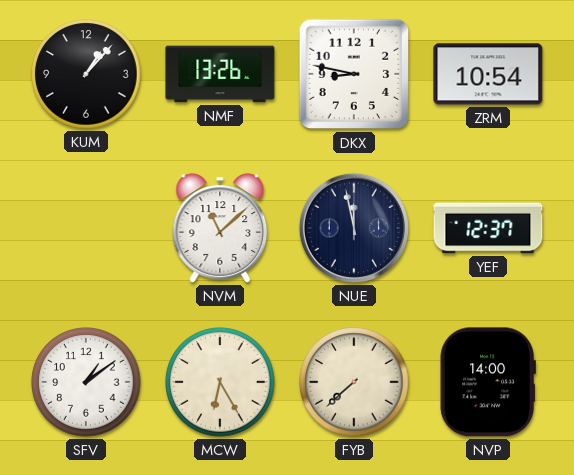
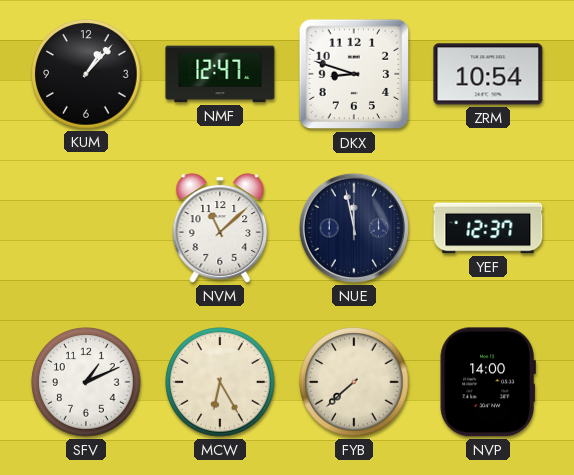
NMF: 13:26 -> 12:47 (220, 74)
DKX: 8:47 -> 8:48 (354, 74)
SFV: 1:09 -> 1:11 (86, 382)
